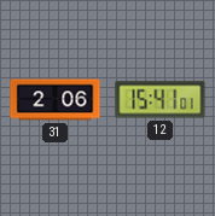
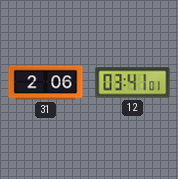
12: 15:41 -> 03:41 (133, 83)
